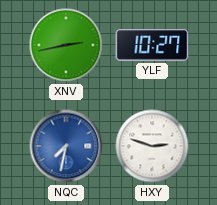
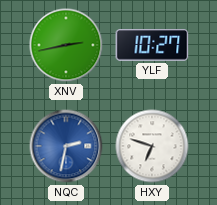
NQC: 7:32 -> 2:32 (66, 146)
HXY: 2:48 -> 6:48 (152, 146)
